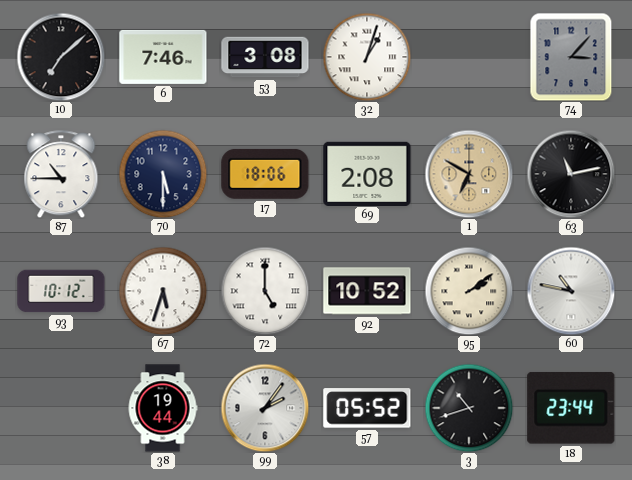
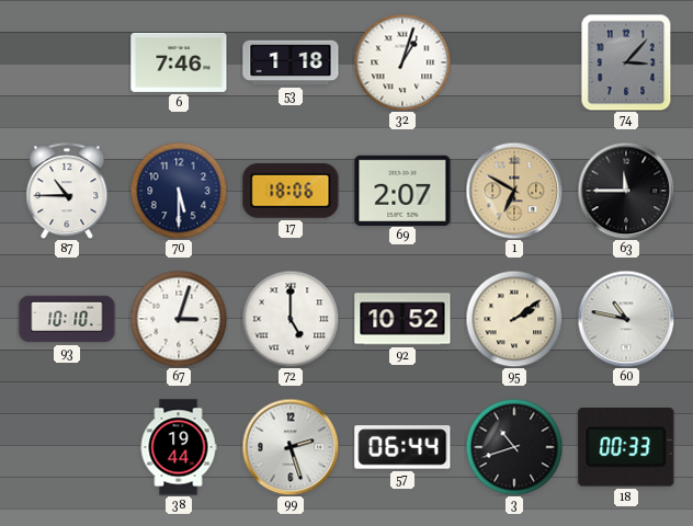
10: 7:08 -> none (61, 57)
53: 3:08 -> 1:18 (291, 62)
69: 2:08 -> 2:07 (402, 190)
63: 11:13 -> 11:45 (626, 191)
93: 10:12 -> 10:10 (67, 319)
67: 5:33 -> 3:03 (179, 319)
99: 2:06 -> 2:27 (291, 447)
57: 05:52 -> 06:44 (402, 447)
18: 23:44 -> 00:33 (626, 447)
